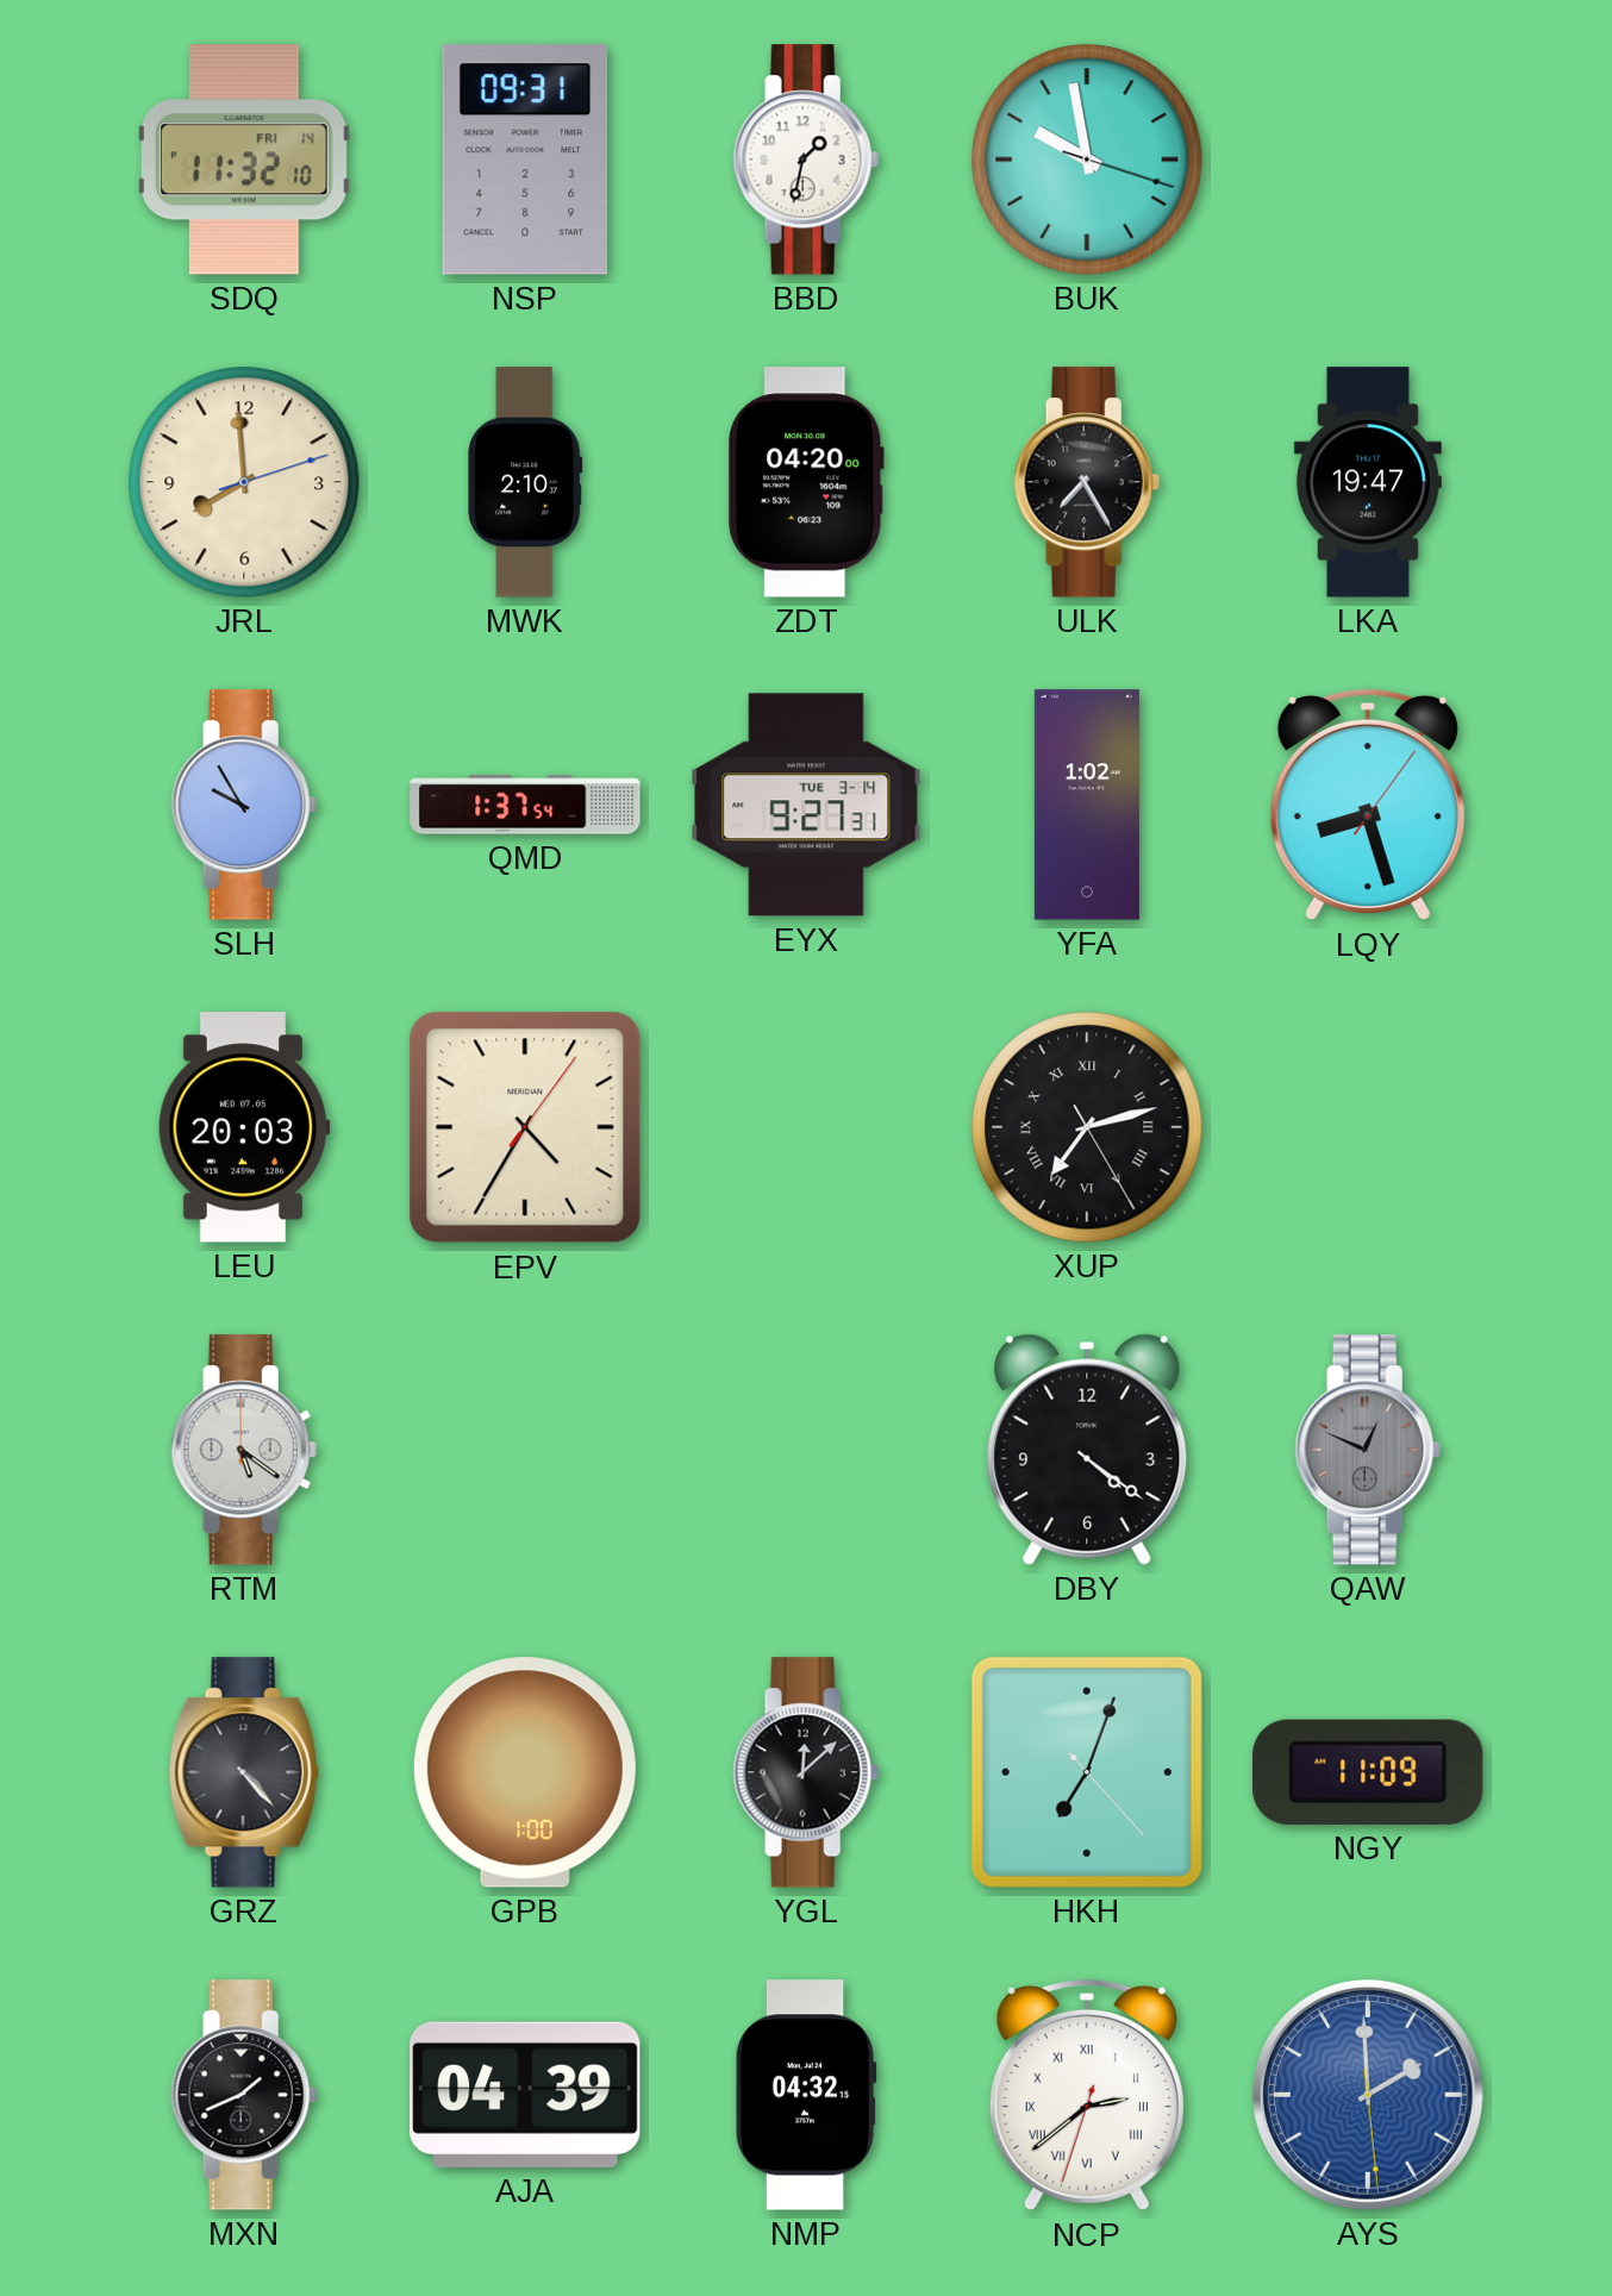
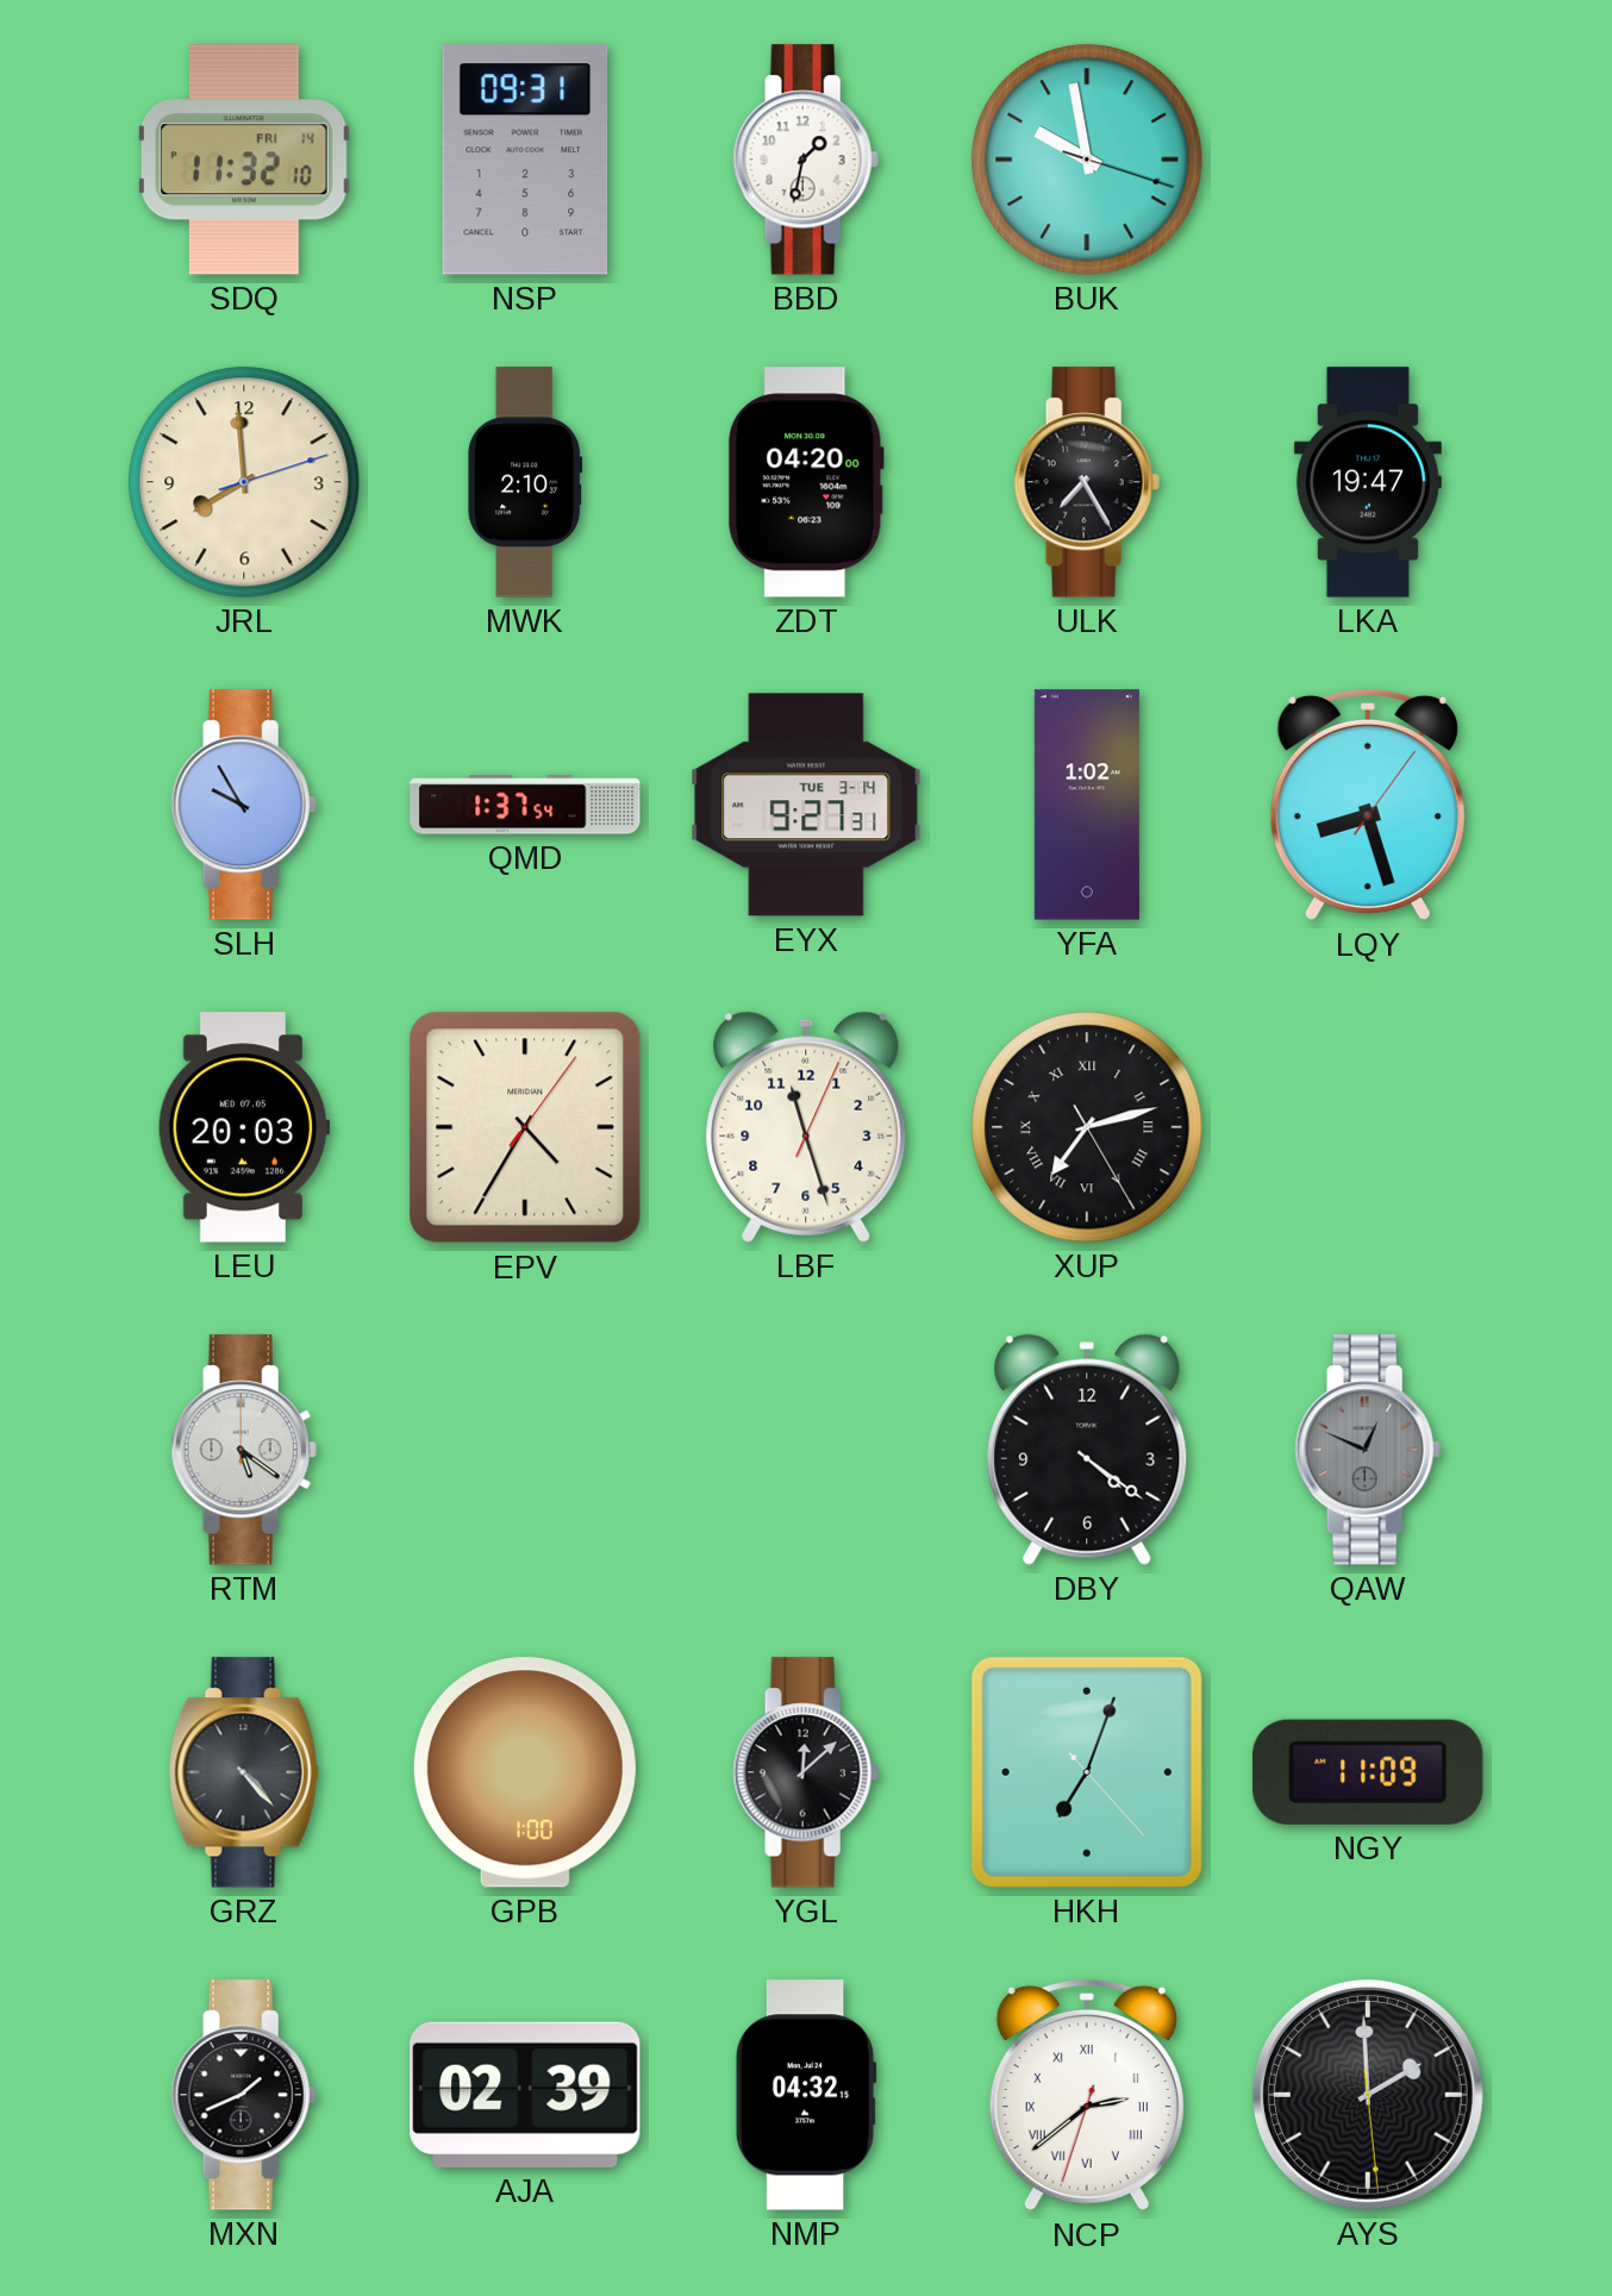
LBF: none -> 11:27 (806, 1127)
AJA: 04:39 -> 02:39 (525, 2095)
AYS dial: blue -> black (1368, 2095)
